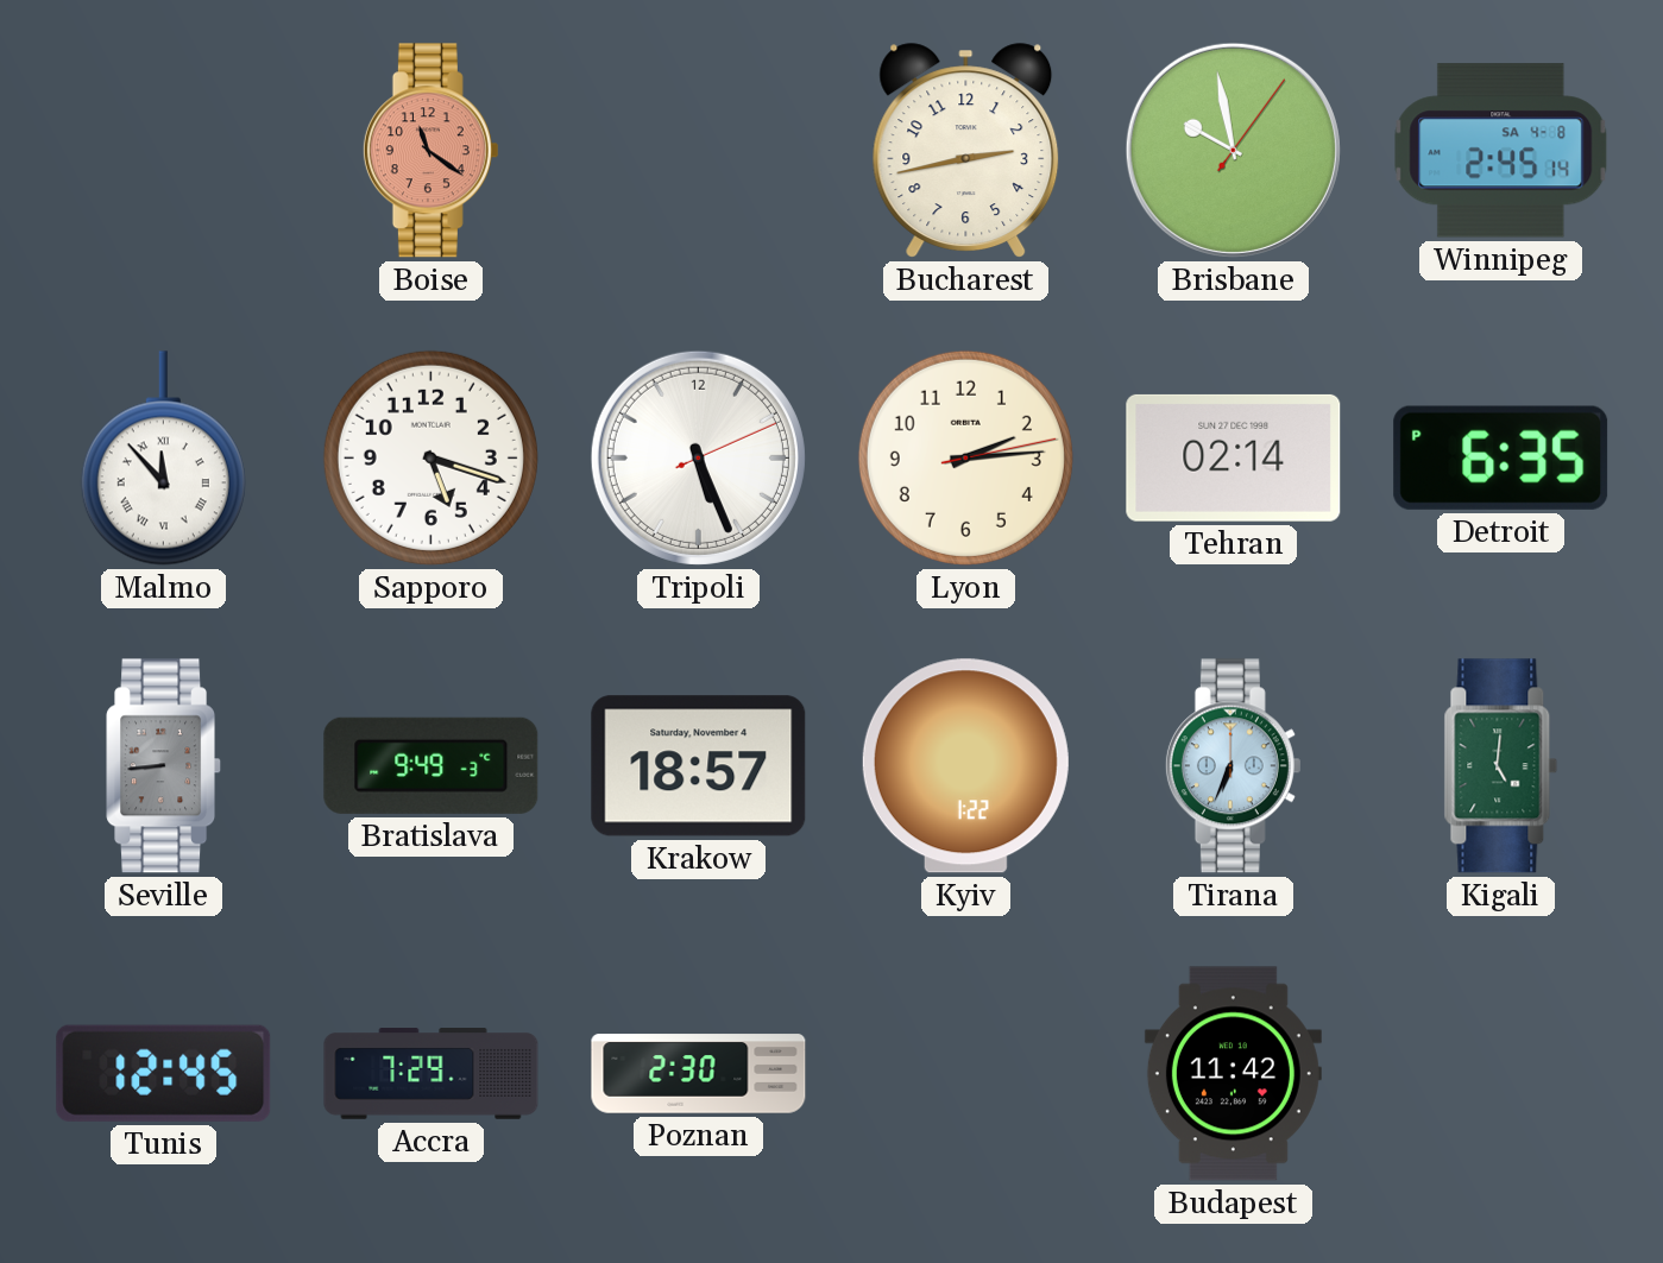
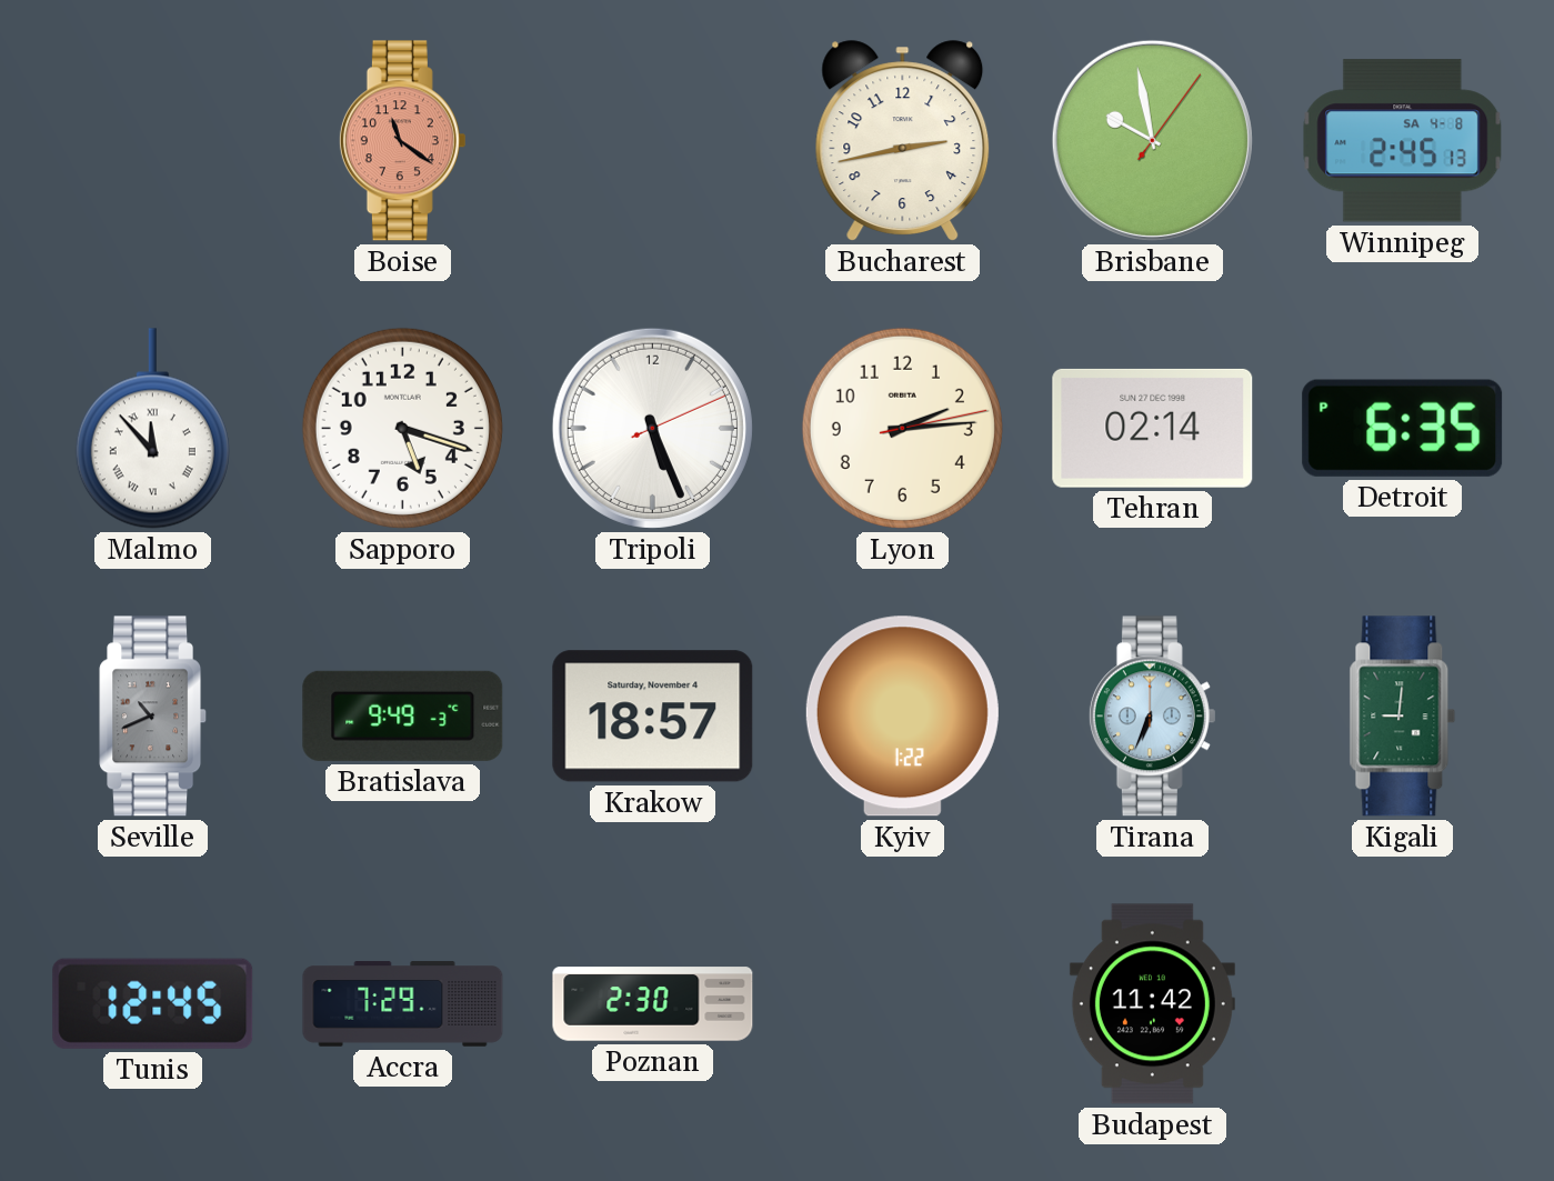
Winnipeg: 2:45:14 -> 2:45:13 (1403, 141)
Seville: 8:44 -> 10:41 (153, 717)
Kigali: 5:01 -> 9:01 (1403, 717)
